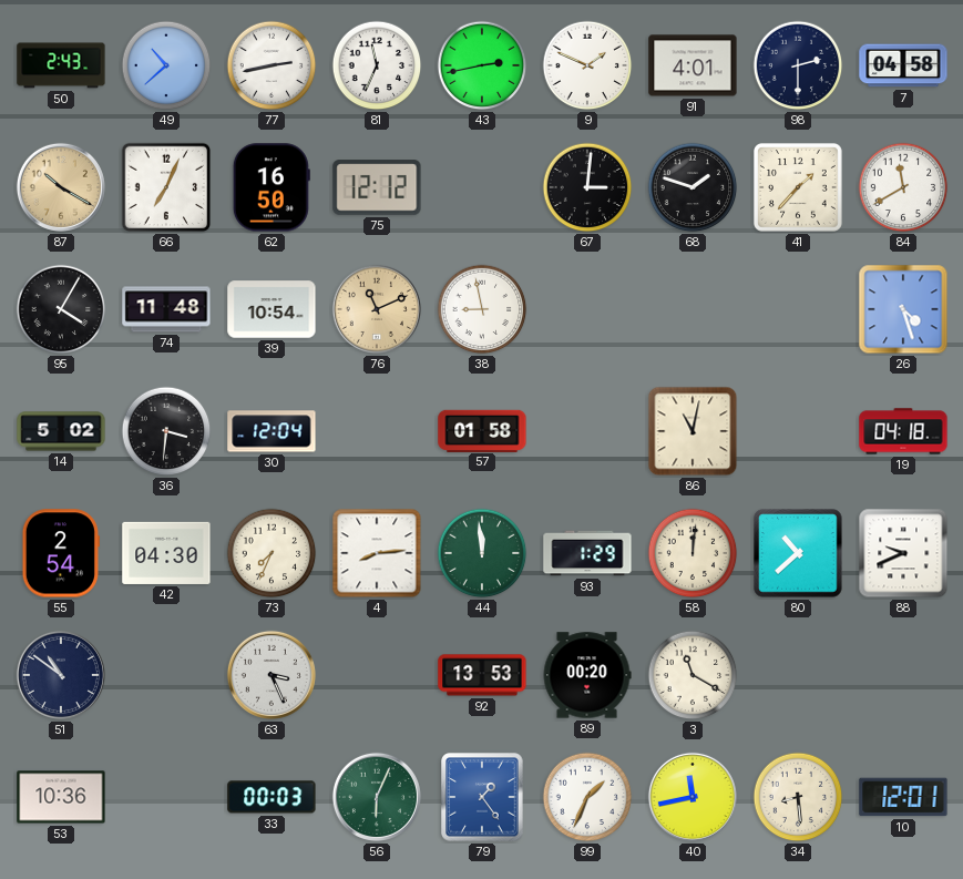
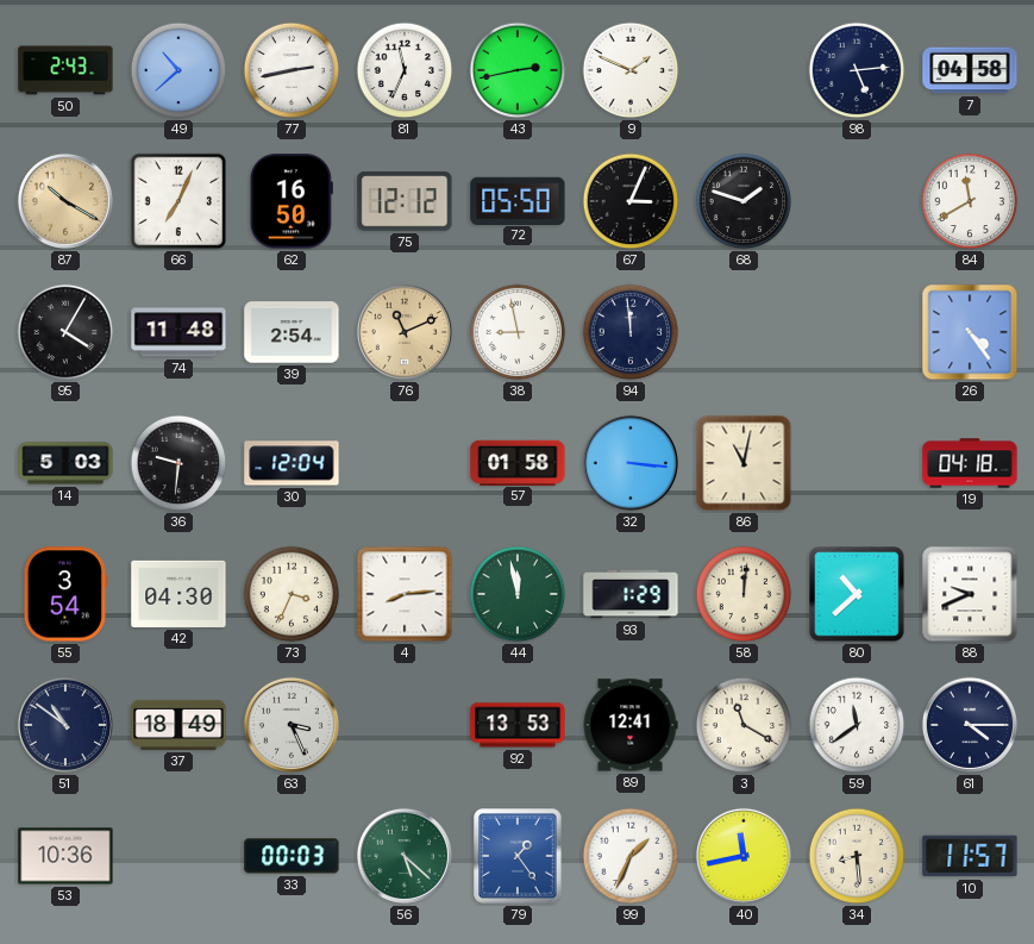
91: 4:01 -> none (693, 65)
98: 2:30 -> 5:14 (857, 70)
72: none -> 05:50 (518, 200)
67: 3:01 -> 3:04 (631, 201)
41: 1:37 -> none (798, 187)
39: 10:54 -> 2:54 (292, 332)
94: none -> 11:59 (631, 332)
26: 4:27 -> 4:24 (970, 332)
14: 5:02 -> 5:03 (65, 463)
36: 3:31 -> 9:31 (178, 463)
32: none -> 3:16 (631, 463)
55: 2:54 -> 3:54 (65, 594)
73: 7:34 -> 3:34 (292, 594)
44: 11:59 -> 11:58 (518, 594)
37: none -> 18:49 (178, 725)
89: 00:20 -> 12:41 (631, 725)
59: none -> 11:39 (857, 725)
61: none -> 4:15 (970, 725)
56: 6:04 -> 5:22 (405, 856)
10: 12:01 -> 11:57 (970, 856)
